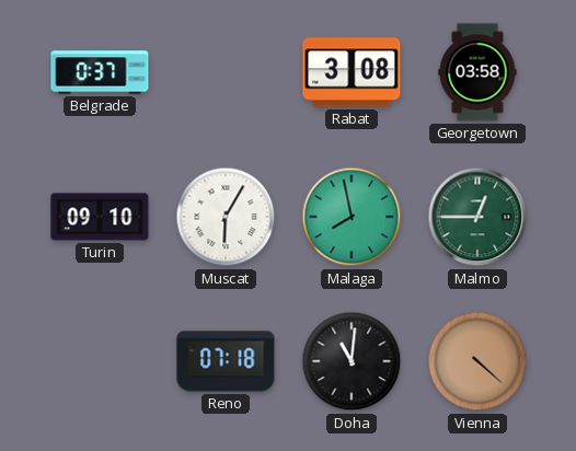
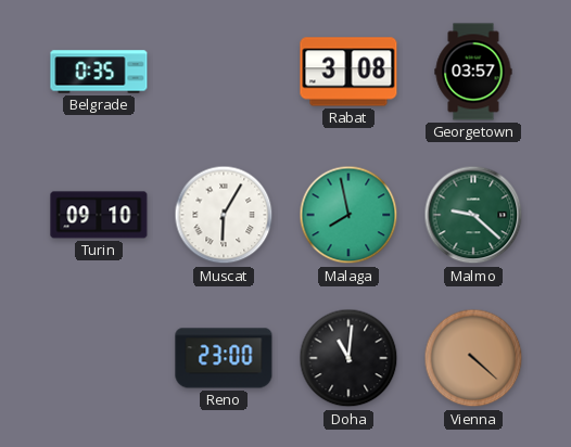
Belgrade: 0:37 -> 0:35 (99, 72)
Georgetown: 03:58 -> 03:57 (473, 72)
Malmo: 12:45 -> 9:22 (473, 215)
Reno: 07:18 -> 23:00 (224, 358)
